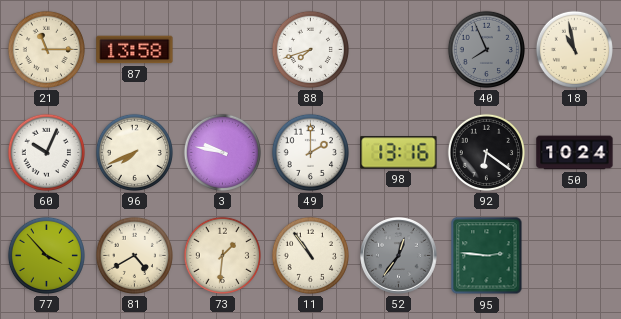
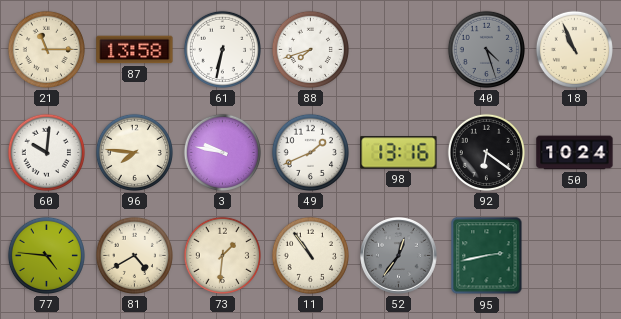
61: none -> 6:32 (222, 49)
40: 7:56 -> 4:27 (486, 49)
18: 10:58 -> 10:56 (574, 49)
60: 10:04 -> 10:01 (46, 152)
96: 7:41 -> 7:46 (134, 152)
49: 2:00 -> 1:41 (310, 152)
77: 3:53 -> 4:46 (46, 255)
95: 2:46 -> 2:43 (487, 256)
